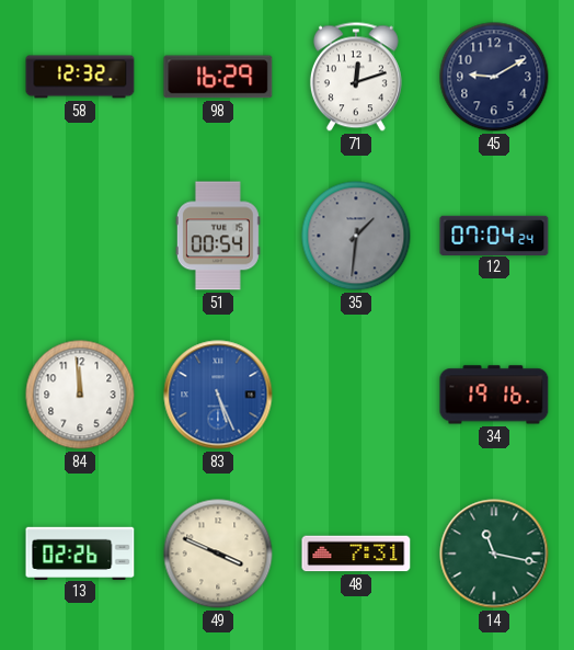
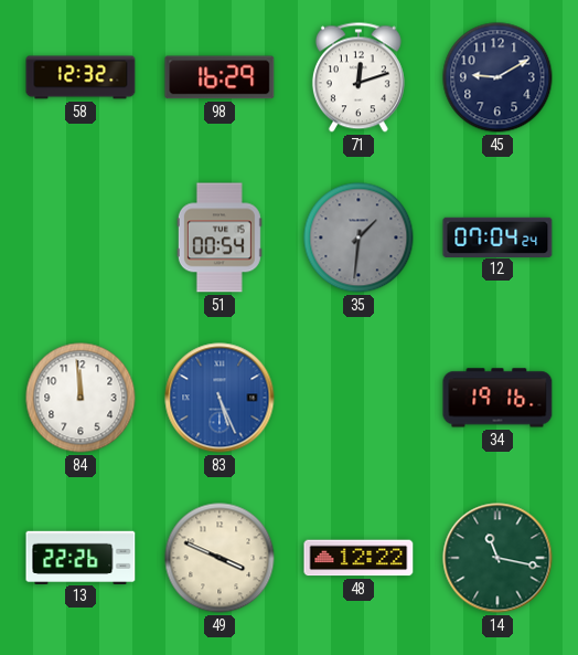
13: 02:26 -> 22:26 (81, 557)
48: 7:31 -> 12:22 (358, 558)
